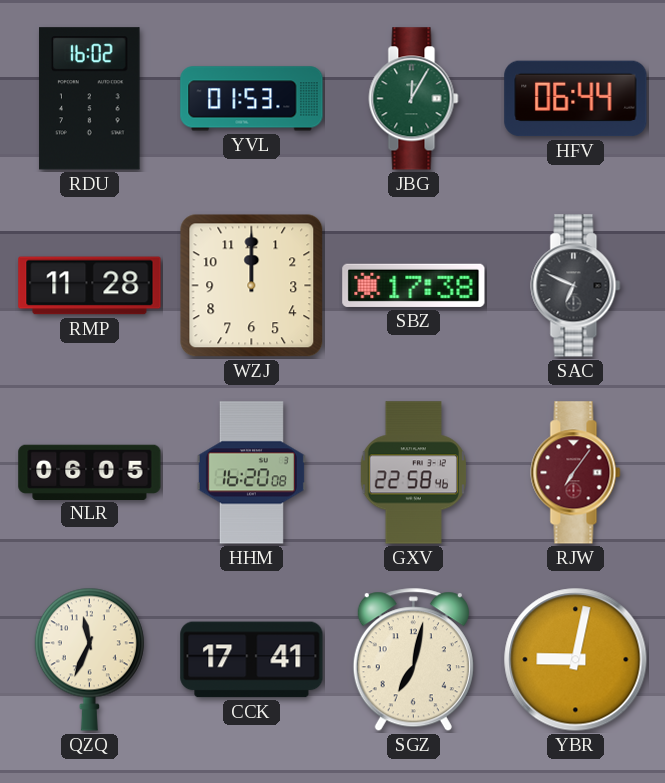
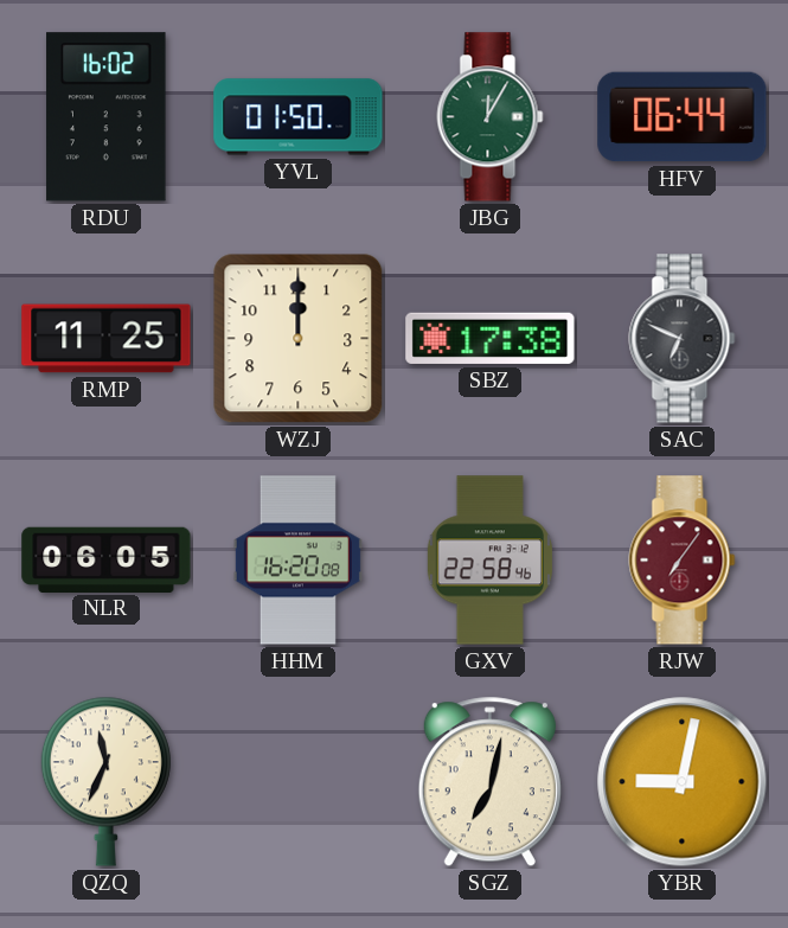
YVL: 01:53 -> 01:50 (299, 117)
RMP: 11:28 -> 11:25 (107, 339)
CCK: 17:41 -> none (252, 660)
